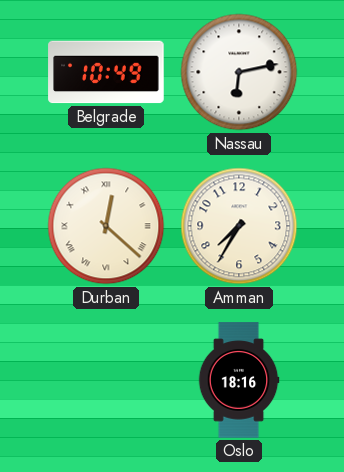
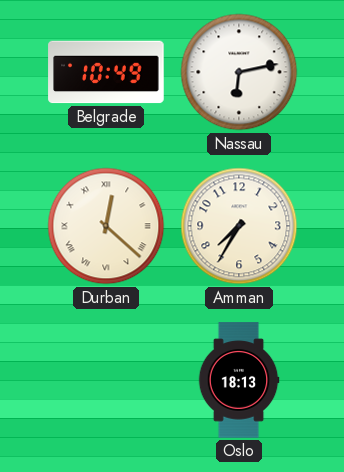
Oslo: 18:16 -> 18:13 (239, 380)
